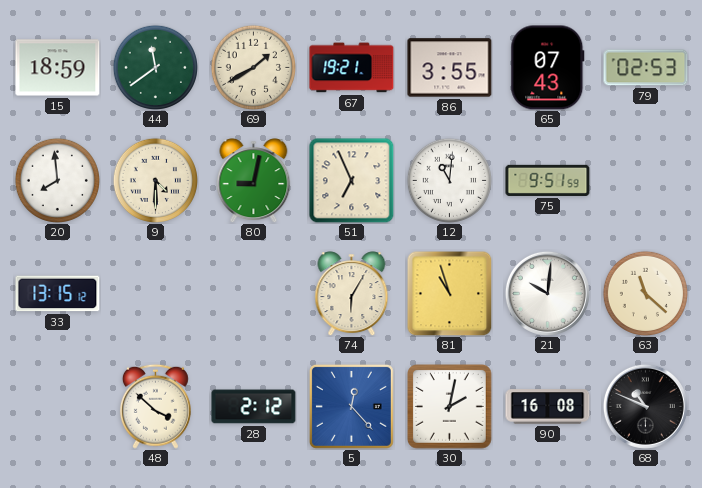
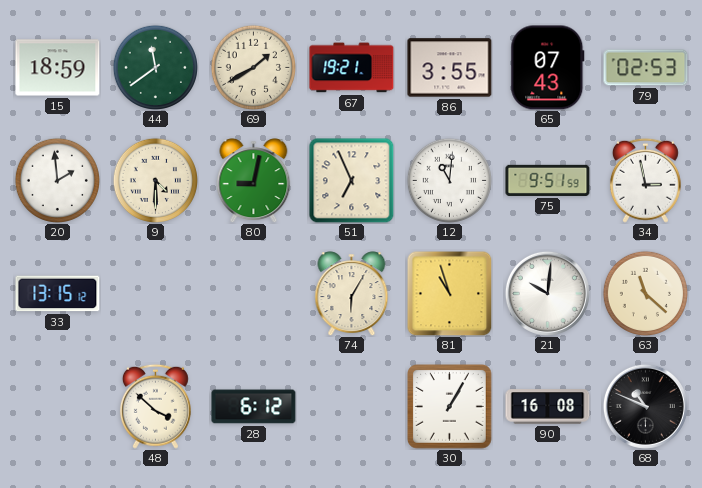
20: 7:59 -> 1:59 (57, 180)
34: none -> 2:58 (645, 180)
28: 2:12 -> 6:12 (254, 407)
5: 12:23 -> none (351, 406)
30: 2:02 -> 1:05 (450, 407)
